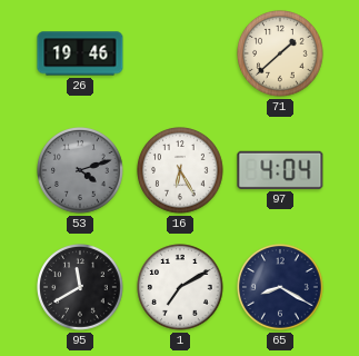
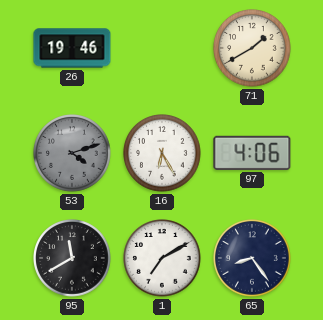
71: 1:38 -> 1:40 (253, 49)
97: 4:04 -> 4:06 (252, 153)
65: 8:20 -> 8:24 (253, 259)
